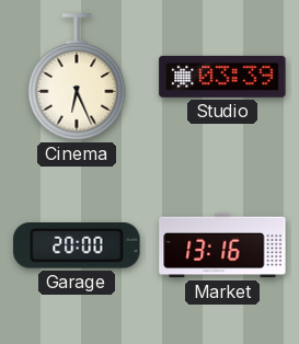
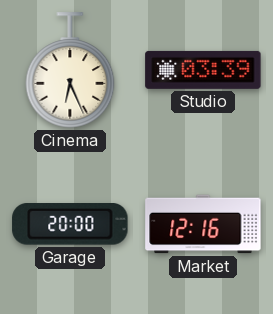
Market: 13:16 -> 12:16 (203, 224)
